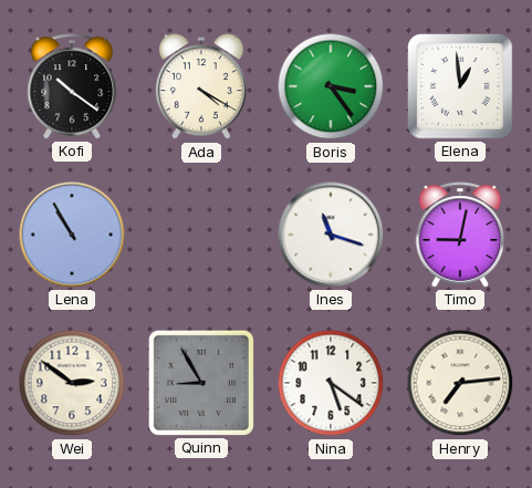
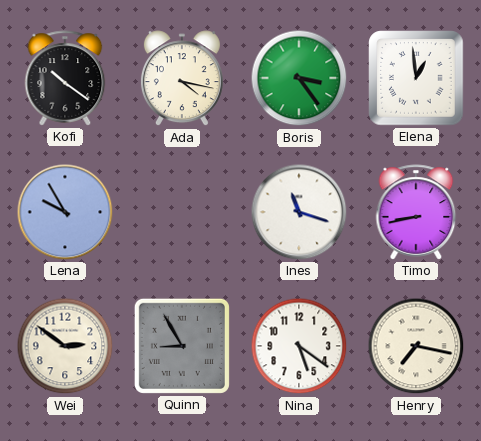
Ada: 4:20 -> 4:17 (182, 79)
Lena: 10:55 -> 9:55 (65, 212)
Timo: 9:02 -> 8:43 (416, 212)
Henry: 7:14 -> 7:17 (416, 346)
